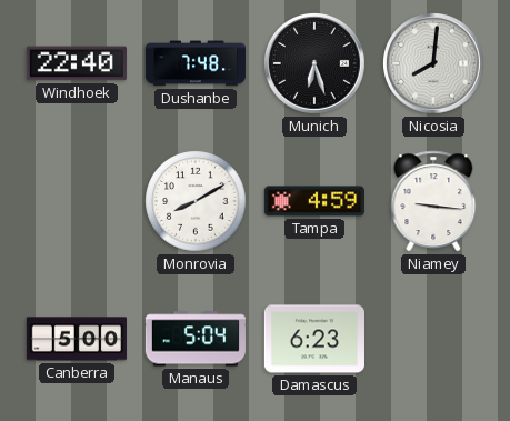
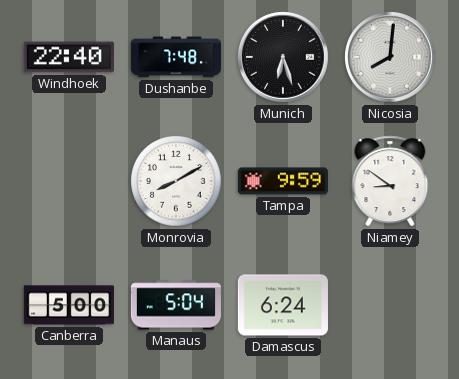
Tampa: 4:59 -> 9:59 (283, 181)
Niamey: 9:16 -> 8:51 (390, 181)
Damascus: 6:23 -> 6:24 (283, 305)
